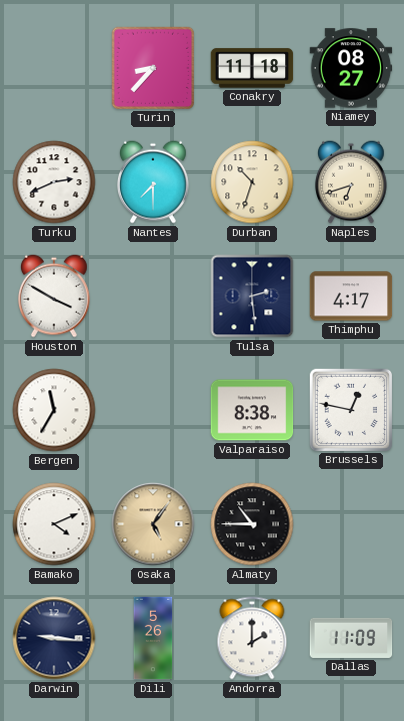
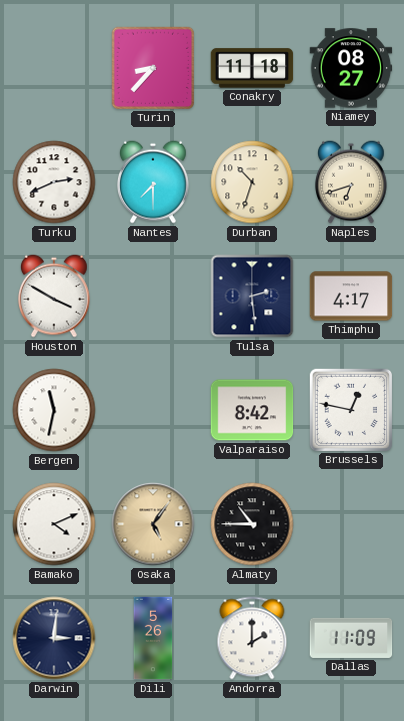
Bergen: 11:35 -> 11:32 (54, 410)
Valparaiso: 8:38 -> 8:42 (252, 410)
Darwin: 9:16 -> 3:01 (54, 638)
